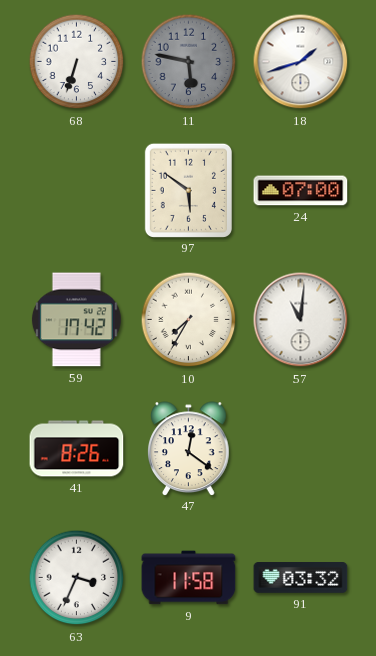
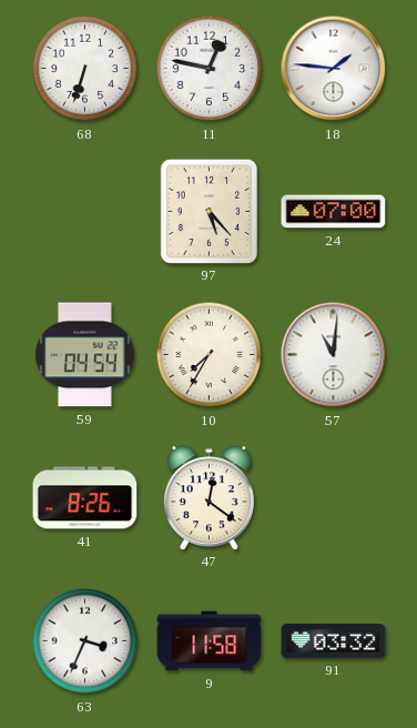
11: 5:47 -> 12:47 (210, 69)
11 dial: grey -> white (210, 69)
18: 1:42 -> 1:46 (334, 69)
97: 5:51 -> 5:23 (208, 211)
59: 17:42 -> 04:54 (84, 355)
